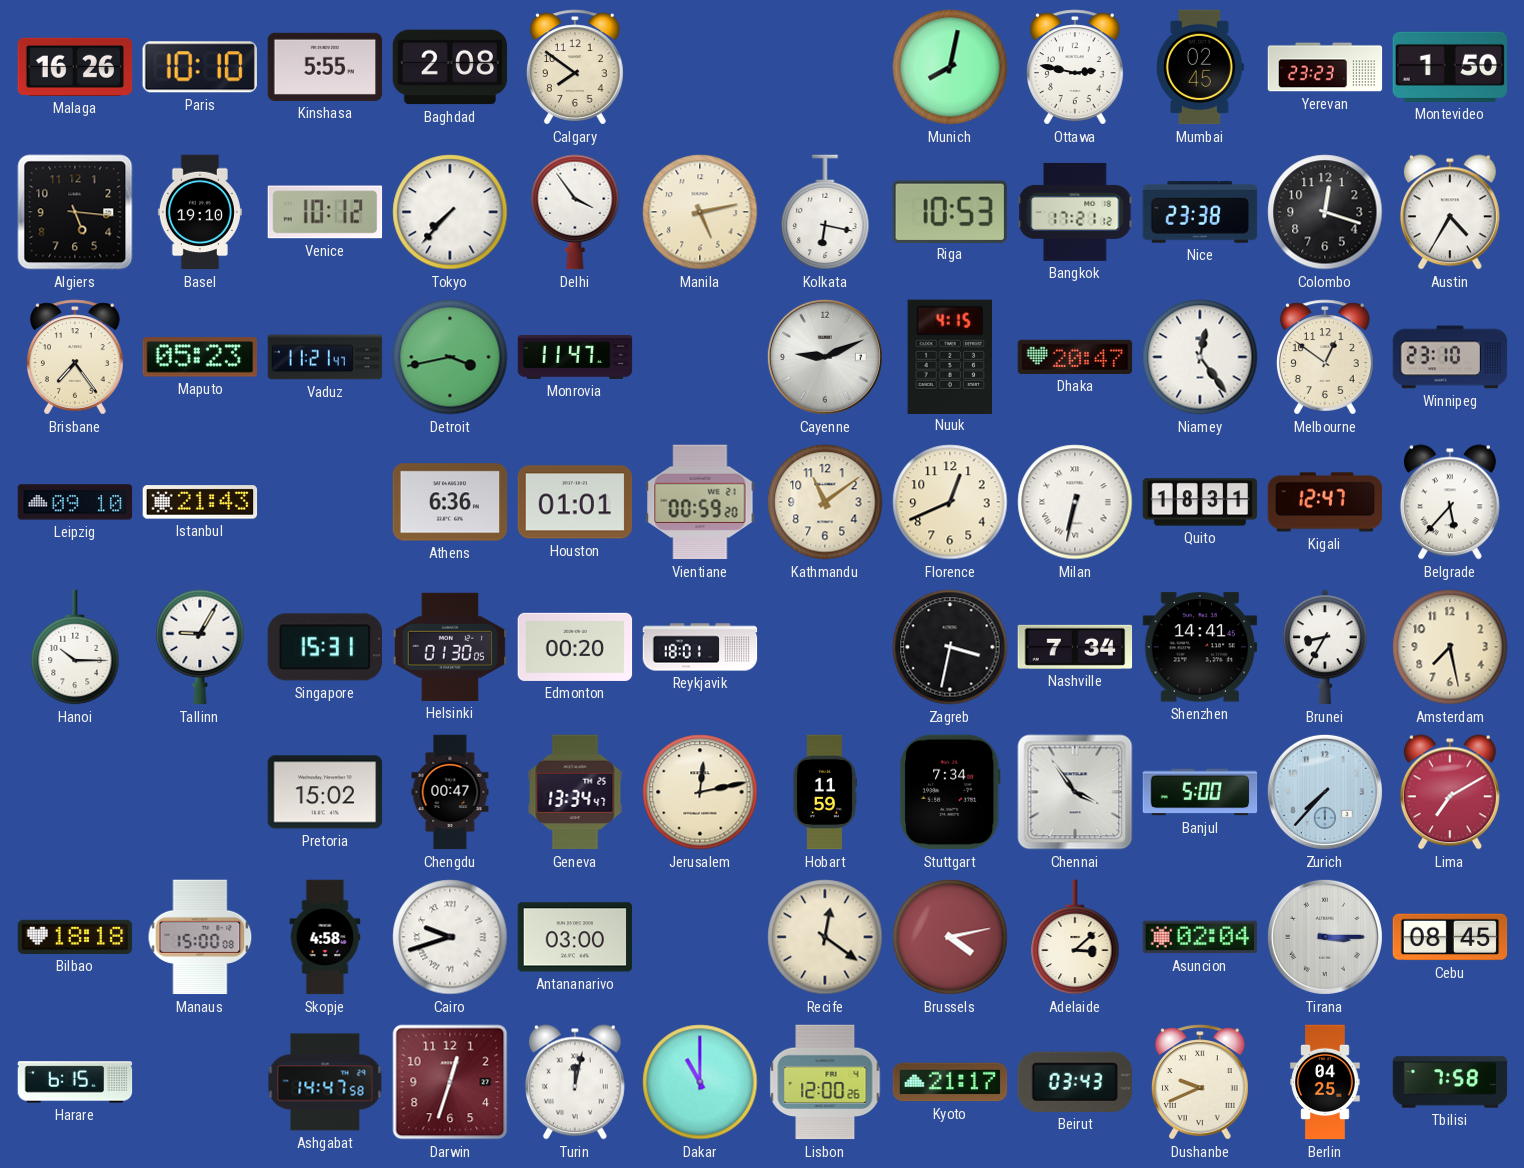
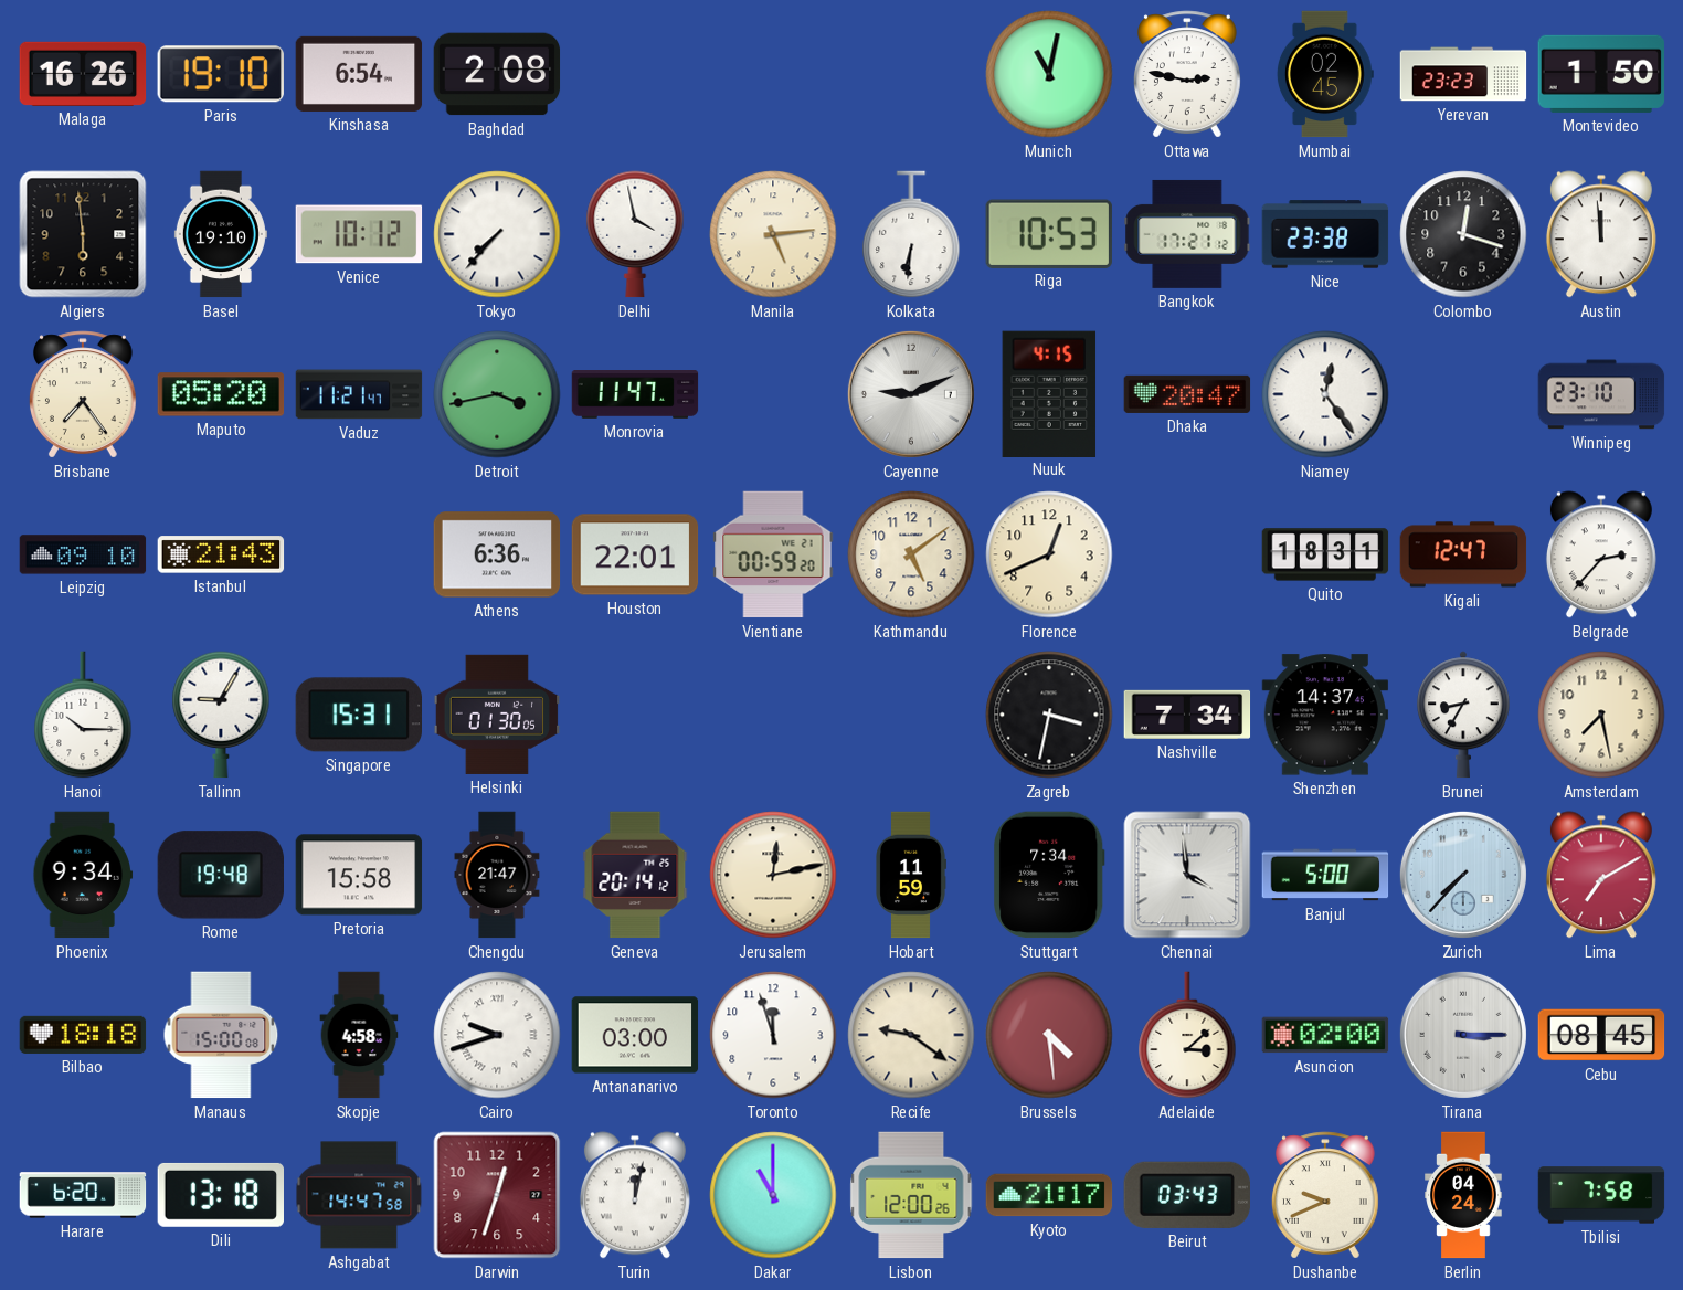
Paris: 10:10 -> 19:10 (221, 74)
Kinshasa: 5:55 -> 6:54 (359, 74)
Calgary: 7:51 -> none (575, 67)
Munich: 8:02 -> 11:02 (1049, 74)
Algiers: 5:16 -> 5:59 (83, 234)
Delhi: 3:54 -> 3:58 (635, 234)
Manila: 5:13 -> 5:14 (773, 234)
Kolkata: 6:17 -> 6:31 (911, 234)
Austin: 4:35 -> 11:59 (1601, 234)
Maputo: 05:23 -> 05:20 (221, 394)
Melbourne: 12:51 -> none (1325, 357)
Houston: 01:01 -> 22:01 (635, 554)
Kathmandu: 11:09 -> 5:09 (911, 554)
Milan: 6:32 -> none (1075, 502)
Belgrade: 5:37 -> 2:37 (1601, 554)
Edmonton: 00:20 -> none (575, 647)
Reykjavik: 18:01 -> none (700, 647)
Shenzhen: 14:41 -> 14:37 (1325, 715)
Phoenix: none -> 9:34 (83, 875)
Rome: none -> 19:48 (220, 875)
Pretoria: 15:02 -> 15:58 (359, 875)
Chengdu: 00:47 -> 21:47 (497, 875)
Geneva: 13:34 -> 20:14 (635, 875)
Chennai: 3:54 -> 3:59 (1187, 875)
Toronto: none -> 11:57 (773, 1035)
Recife: 12:21 -> 9:21 (911, 1035)
Brussels: 4:13 -> 4:29 (1049, 1035)
Asuncion: 02:04 -> 02:00 (1325, 1035)
Harare: 6:15 -> 6:20 (83, 1195)
Dili: none -> 13:18 (220, 1195)
Berlin: 04:25 -> 04:24 (1463, 1195)
